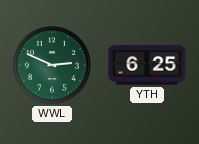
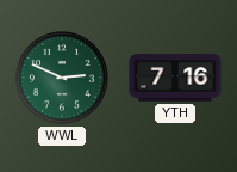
YTH: 6:25 -> 7:16 (175, 78)
